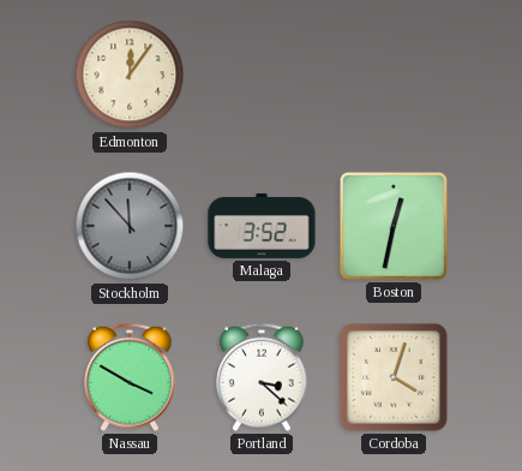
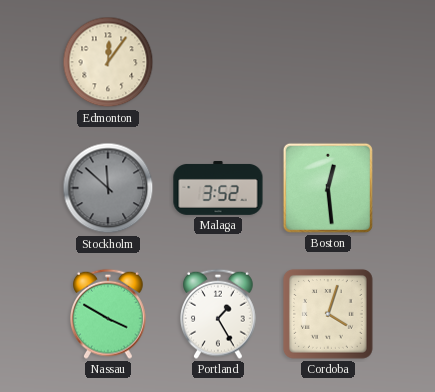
Stockholm: 11:53 -> 11:52 (108, 188)
Boston: 12:32 -> 12:29 (328, 188)
Portland: 3:22 -> 1:25 (219, 314)
